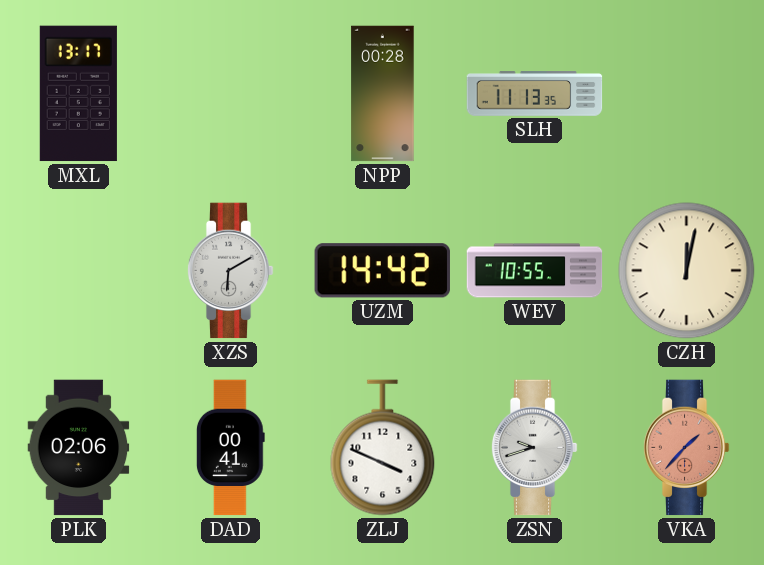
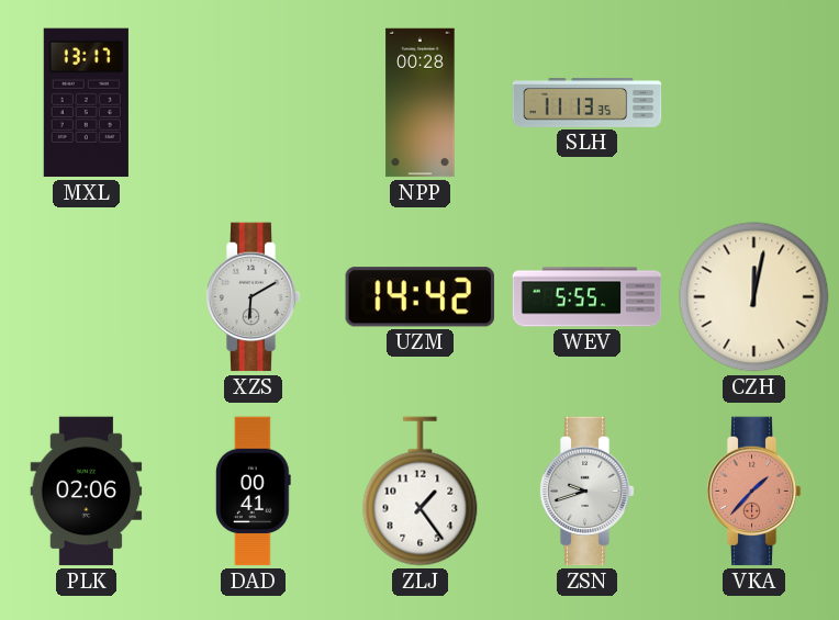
WEV: 10:55 -> 5:55 (588, 297)
ZLJ: 3:49 -> 1:24 (421, 492)
